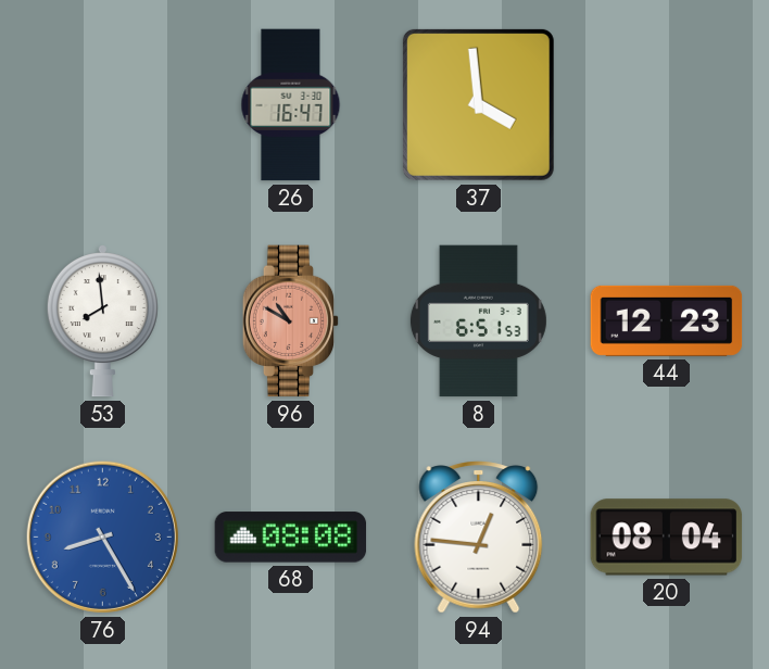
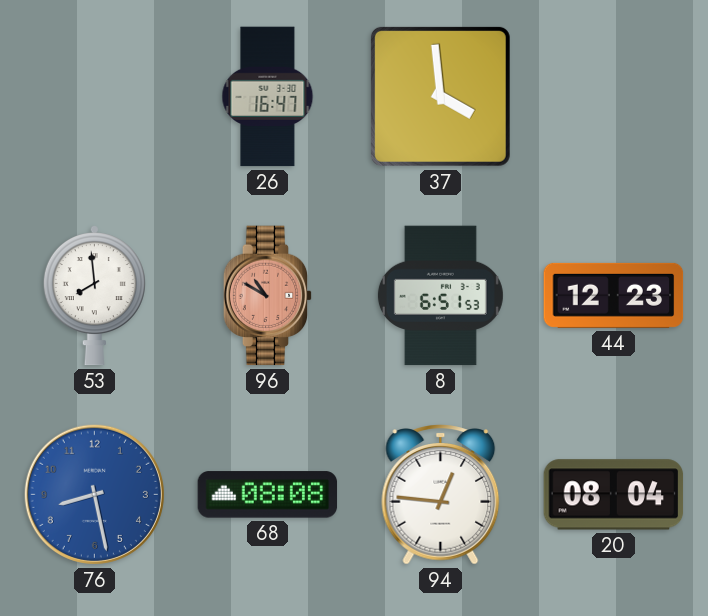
76: 8:25 -> 8:28 (94, 494)
